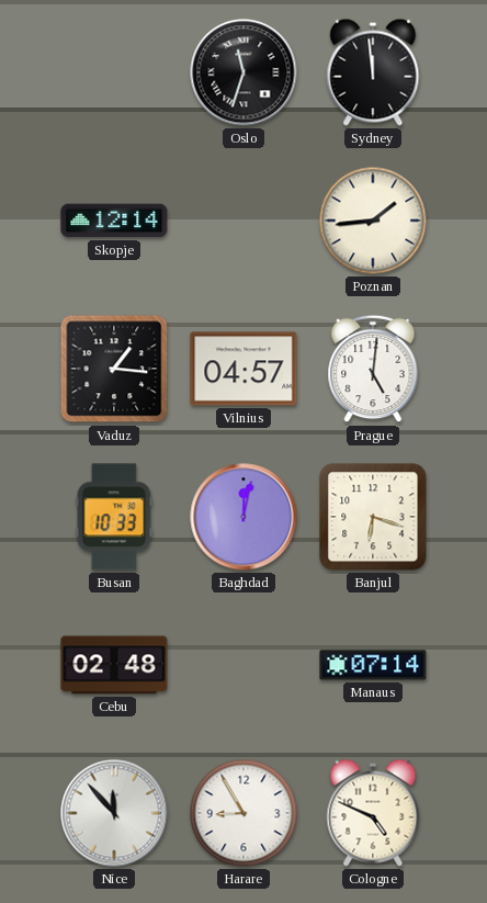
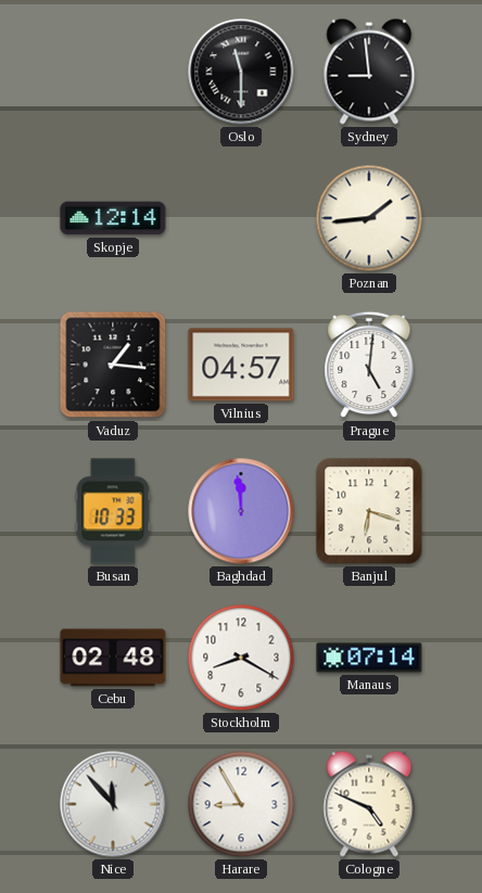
Oslo: 11:33 -> 11:30 (241, 72)
Sydney: 11:59 -> 8:59 (369, 72)
Baghdad: 12:02 -> 11:59 (241, 511)
Stockholm: none -> 8:20 (241, 658)
